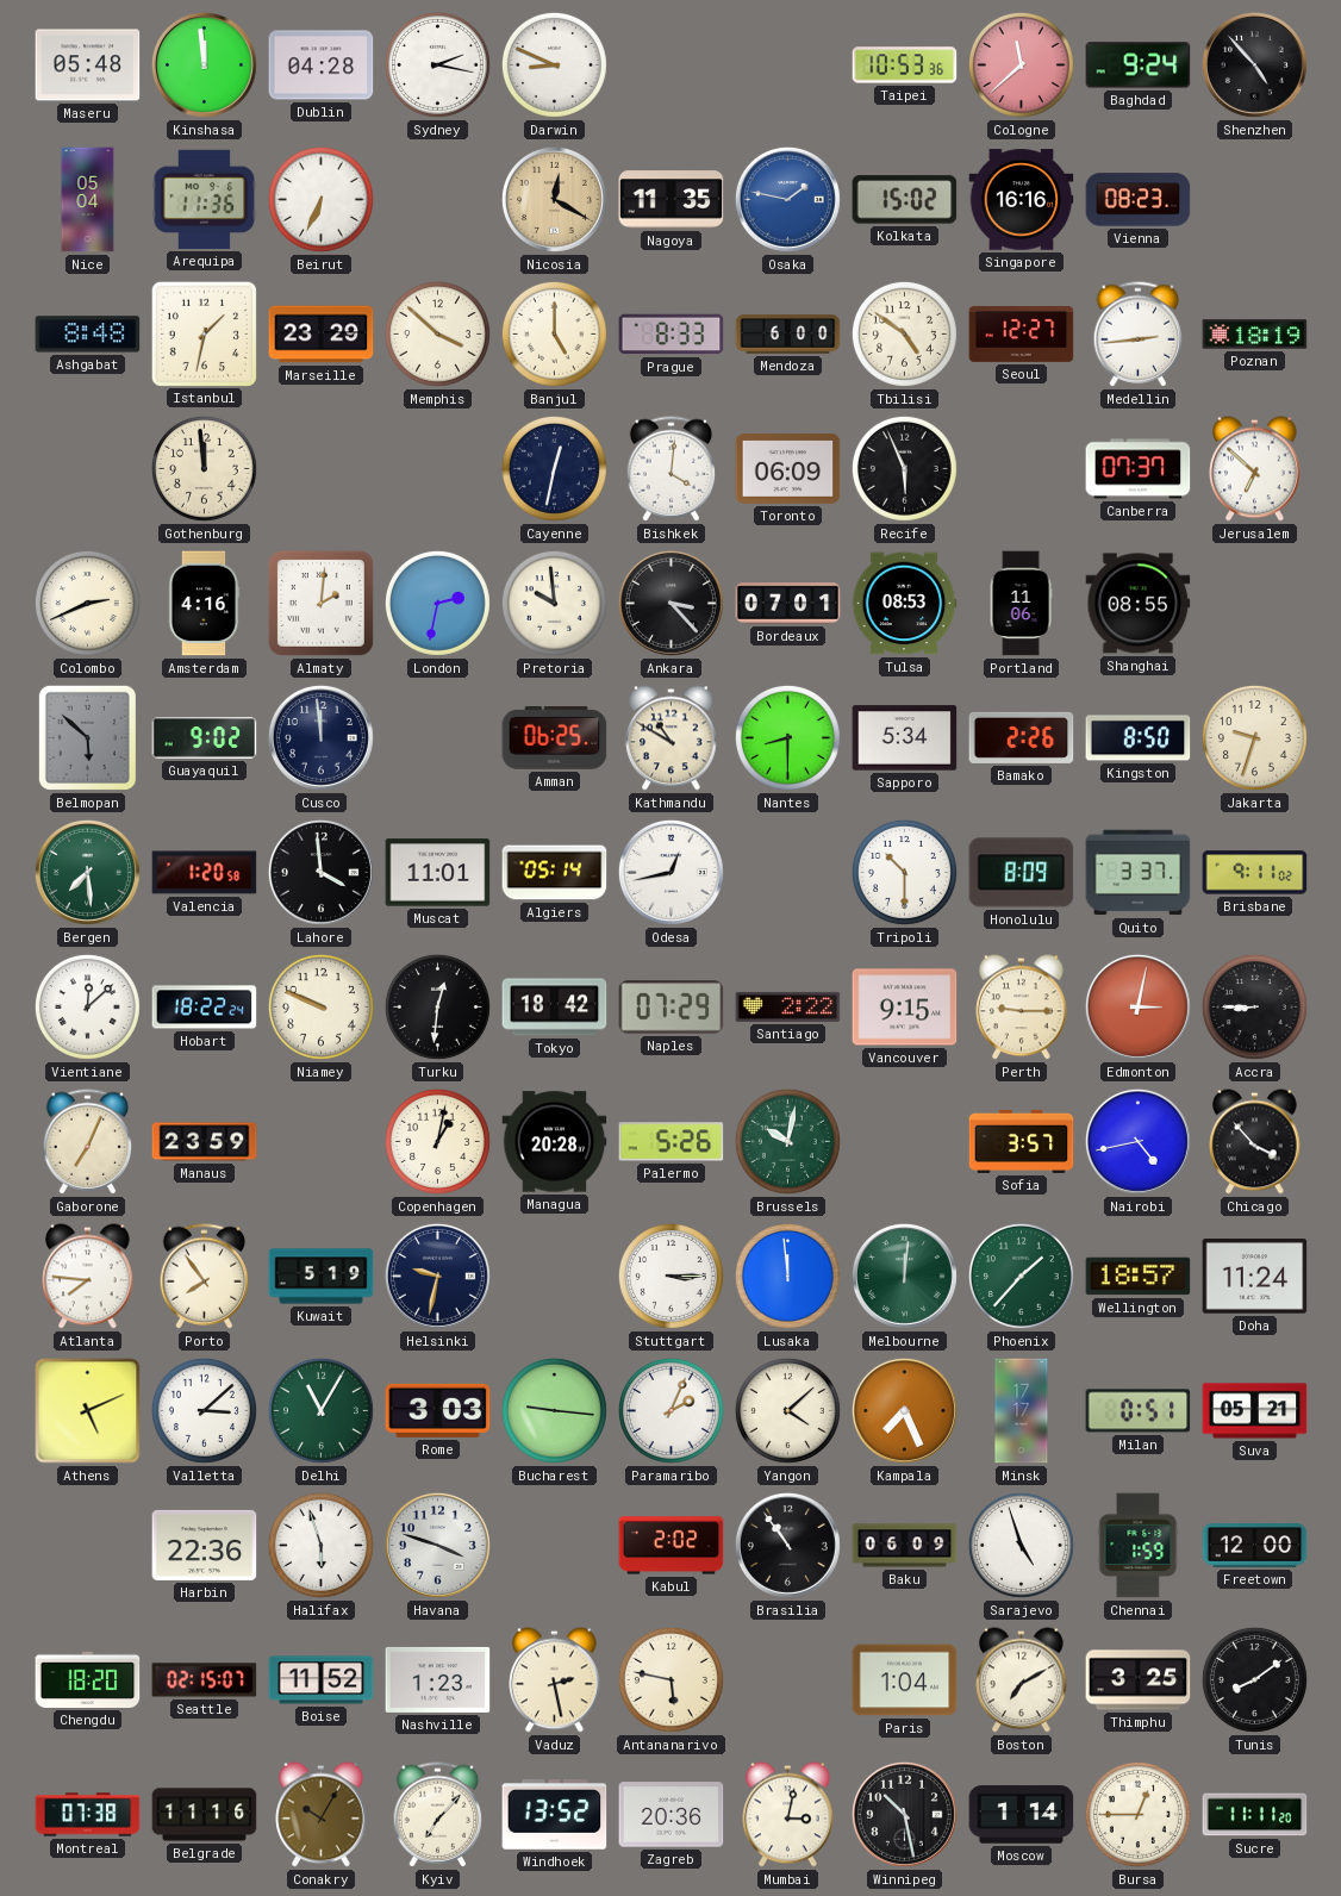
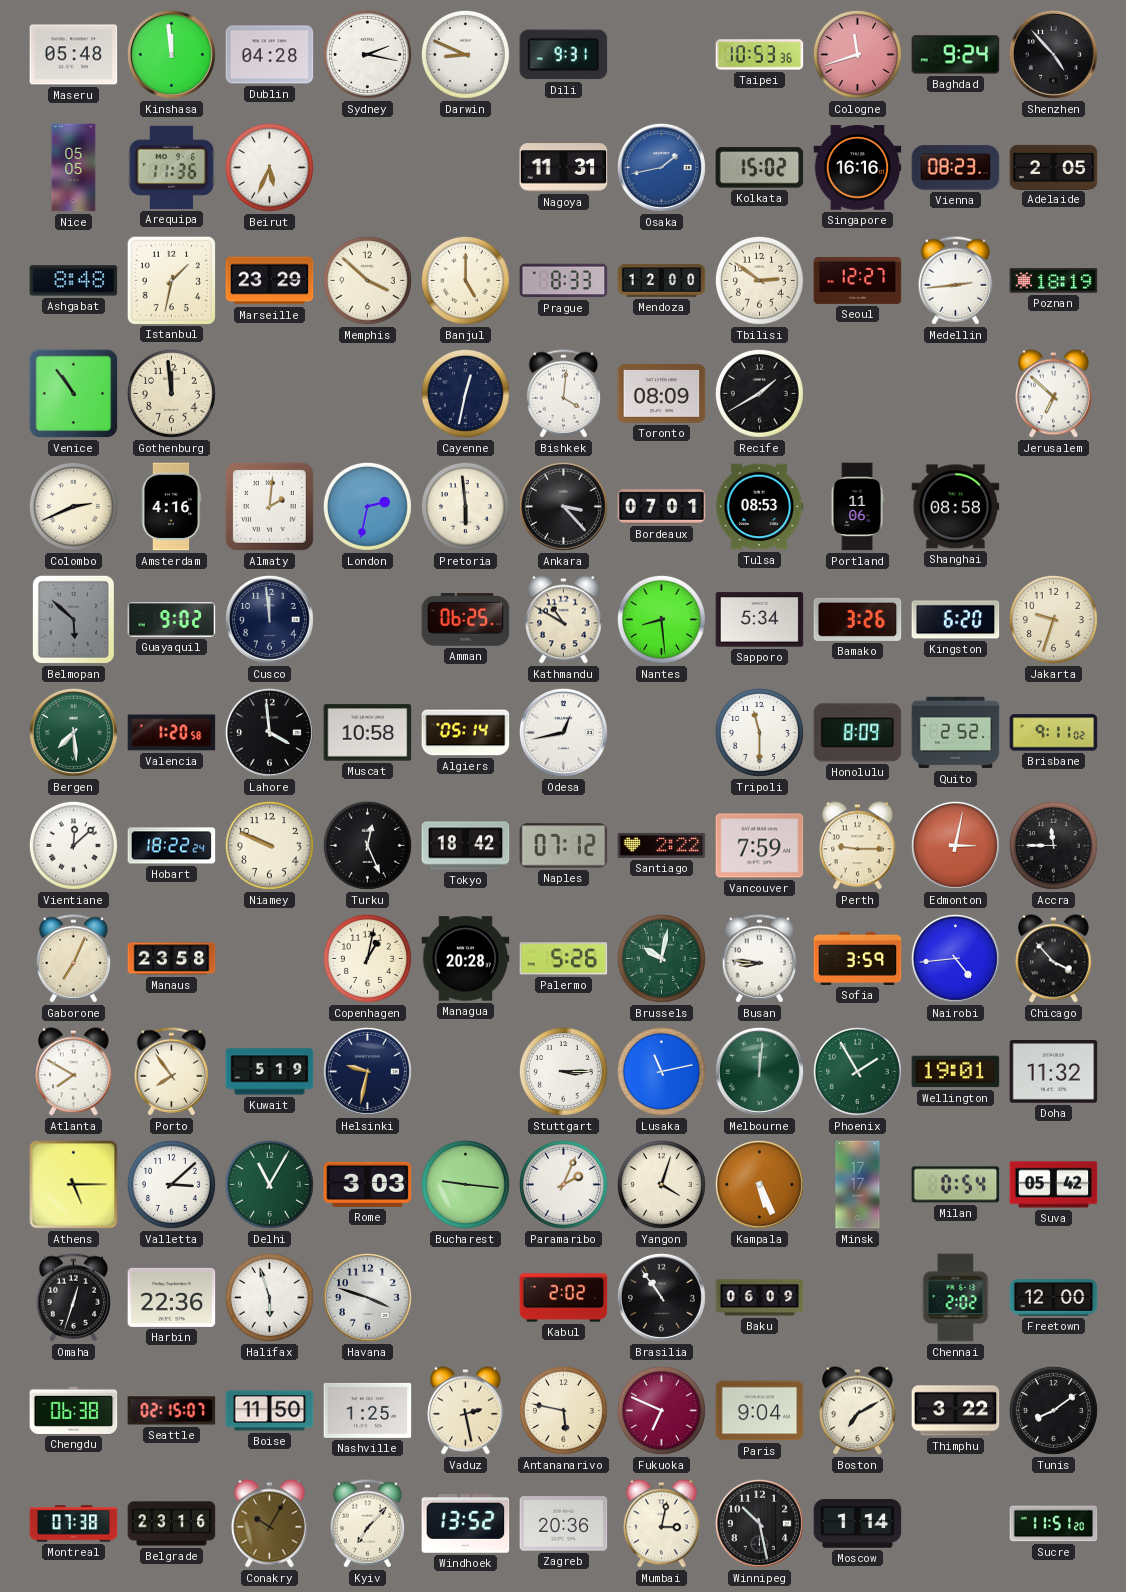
Dili: none -> 9:31 (564, 55)
Cologne: 11:38 -> 11:42 (857, 54)
Nice: 05:04 -> 05:05 (74, 168)
Beirut: 6:34 -> 5:34 (269, 167)
Nicosia: 12:20 -> none (554, 199)
Nagoya: 11:35 -> 11:31 (564, 168)
Osaka: 1:47 -> 1:43 (661, 167)
Adelaide: none -> 2:05 (1054, 167)
Mendoza: 6:00 -> 12:00 (662, 281)
Tbilisi: 4:51 -> 2:51 (759, 280)
Venice: none -> 10:54 (74, 394)
Toronto: 06:09 -> 08:09 (662, 393)
Recife: 5:56 -> 1:40 (759, 393)
Canberra: 07:37 -> none (1139, 469)
Pretoria: 9:59 -> 5:59 (465, 506)
Shanghai: 08:55 -> 08:58 (956, 507)
Nantes: 8:30 -> 8:29 (661, 619)
Bamako: 2:26 -> 3:26 (858, 619)
Kingston: 8:50 -> 6:20 (956, 620)
Muscat: 11:01 -> 10:58 (368, 733)
Tripoli: 10:30 -> 11:30 (759, 732)
Quito: 3:37 -> 2:52 (956, 733)
Turku: 12:31 -> 12:26 (367, 845)
Naples: 07:29 -> 07:12 (564, 846)
Vancouver: 9:15 -> 7:59 (760, 846)
Accra: 8:45 -> 11:45 (1053, 845)
Manaus: 23:59 -> 23:58 (172, 959)
Busan: none -> 8:46 (760, 959)
Sofia: 3:57 -> 3:59 (858, 958)
Nairobi: 4:43 -> 4:44 (955, 958)
Atlanta: 7:46 -> 7:50 (74, 1072)
Lusaka: 11:59 -> 11:13 (661, 1071)
Phoenix: 1:37 -> 1:55 (857, 1071)
Wellington: 18:57 -> 19:01 (956, 1072)
Doha: 11:24 -> 11:32 (1054, 1072)
Athens: 5:11 -> 5:15 (74, 1185)
Yangon: 4:08 -> 4:03 (661, 1184)
Kampala: 7:26 -> 5:26 (759, 1184)
Milan: 0:51 -> 0:54 (956, 1185)
Suva: 05:21 -> 05:42 (1054, 1185)
Omaha: none -> 12:33 (74, 1298)
Sarajevo: 4:57 -> none (1021, 1545)
Chennai: 1:59 -> 2:02 (956, 1298)
Chengdu: 18:20 -> 06:38 (74, 1410)
Boise: 11:52 -> 11:50 (270, 1411)
Nashville: 1:23 -> 1:25 (368, 1410)
Fukuoka: none -> 6:49 (661, 1410)
Paris: 1:04 -> 9:04 (760, 1411)
Thimphu: 3:25 -> 3:22 (956, 1411)
Belgrade: 11:16 -> 23:16 (172, 1524)
Bursa: 12:45 -> none (1137, 1814)
Sucre: 11:11 -> 11:51 (1054, 1524)
